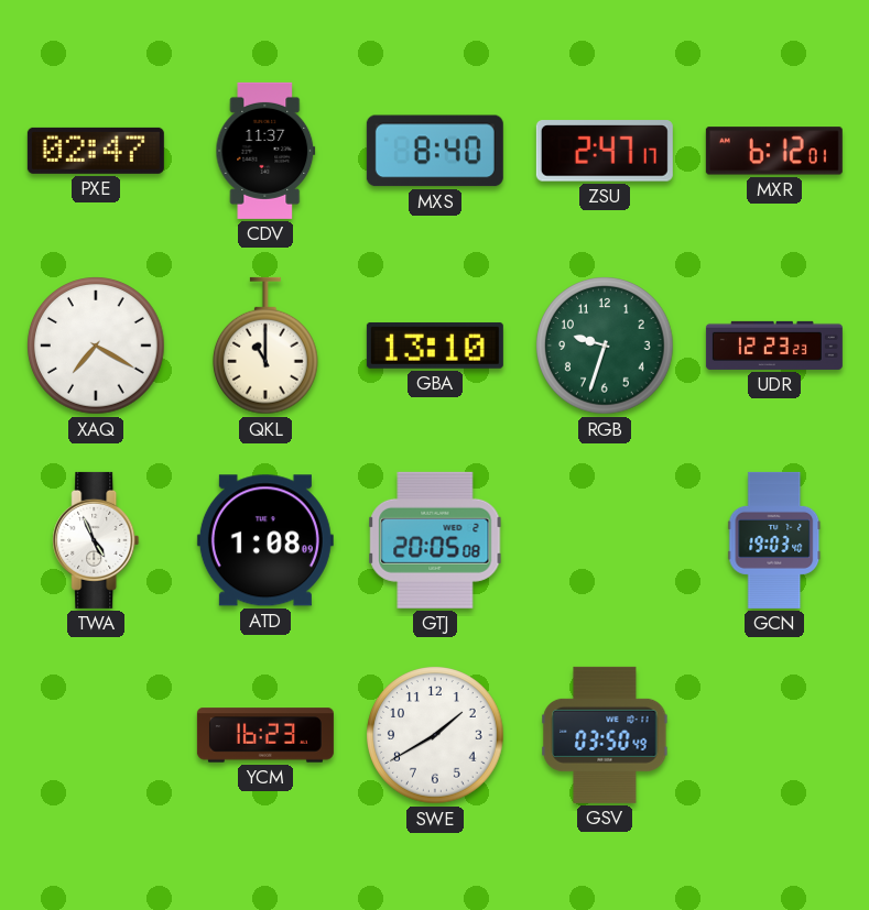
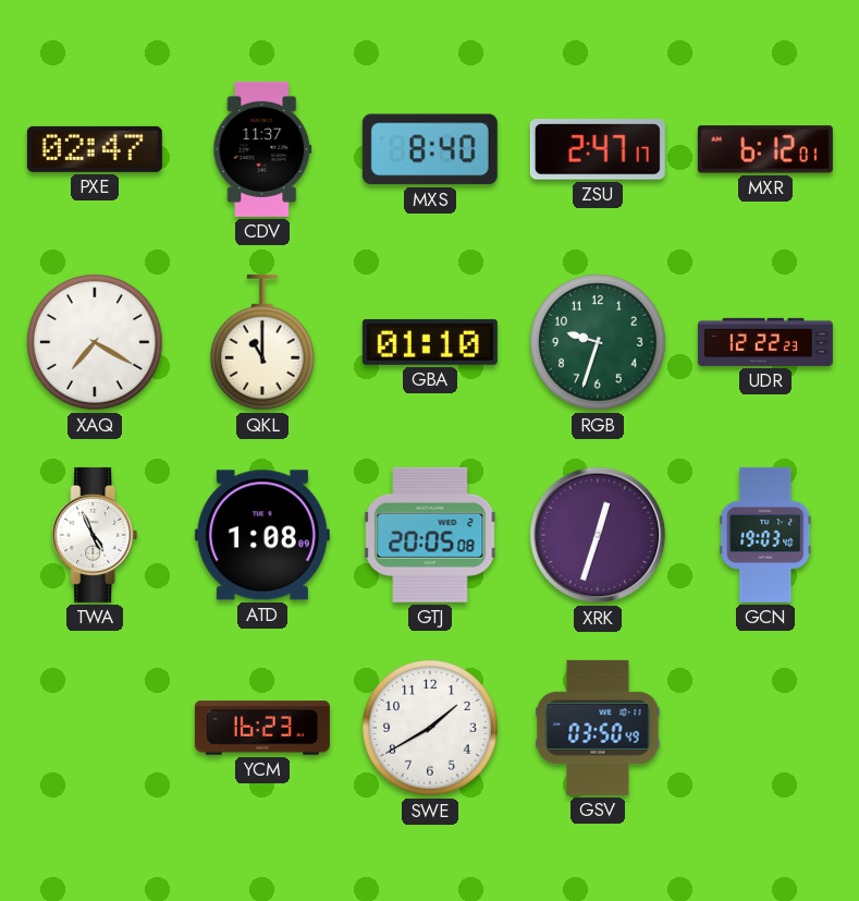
GBA: 13:10 -> 01:10 (430, 342)
UDR: 12:23 -> 12:22 (765, 342)
XRK: none -> 12:33 (598, 535)
